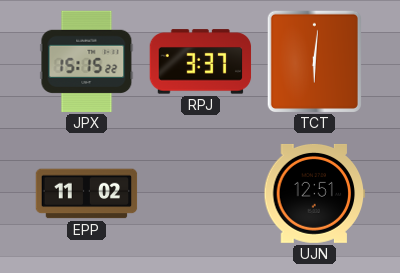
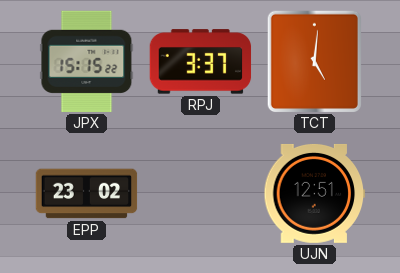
TCT: 6:01 -> 5:01 (314, 61)
EPP: 11:02 -> 23:02 (87, 194)
